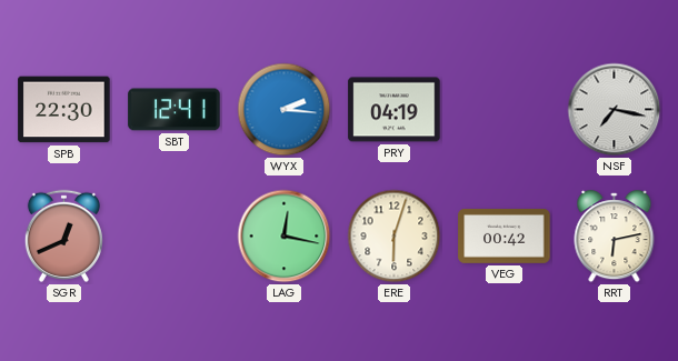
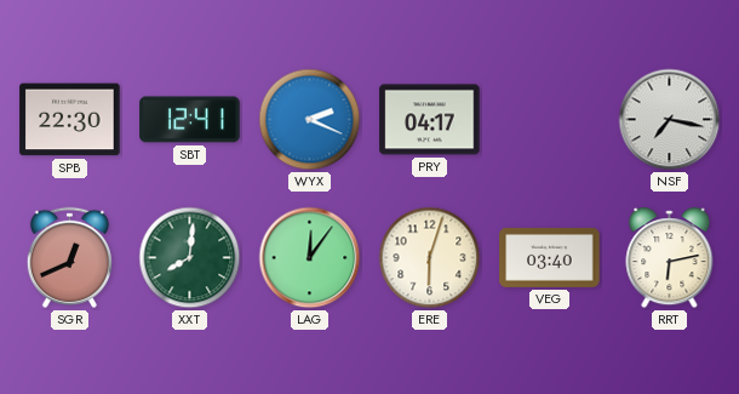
WYX: 2:16 -> 2:19 (310, 120)
PRY: 04:19 -> 04:17 (430, 120)
XXT: none -> 8:01 (190, 258)
LAG: 12:17 -> 12:06 (310, 258)
VEG: 00:42 -> 03:40 (550, 258)
